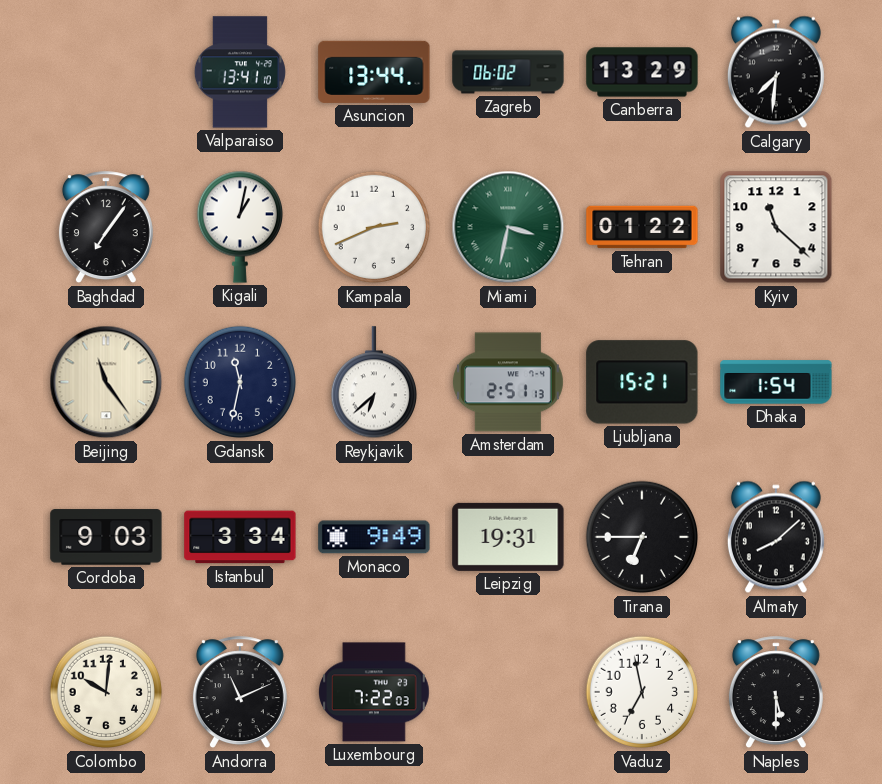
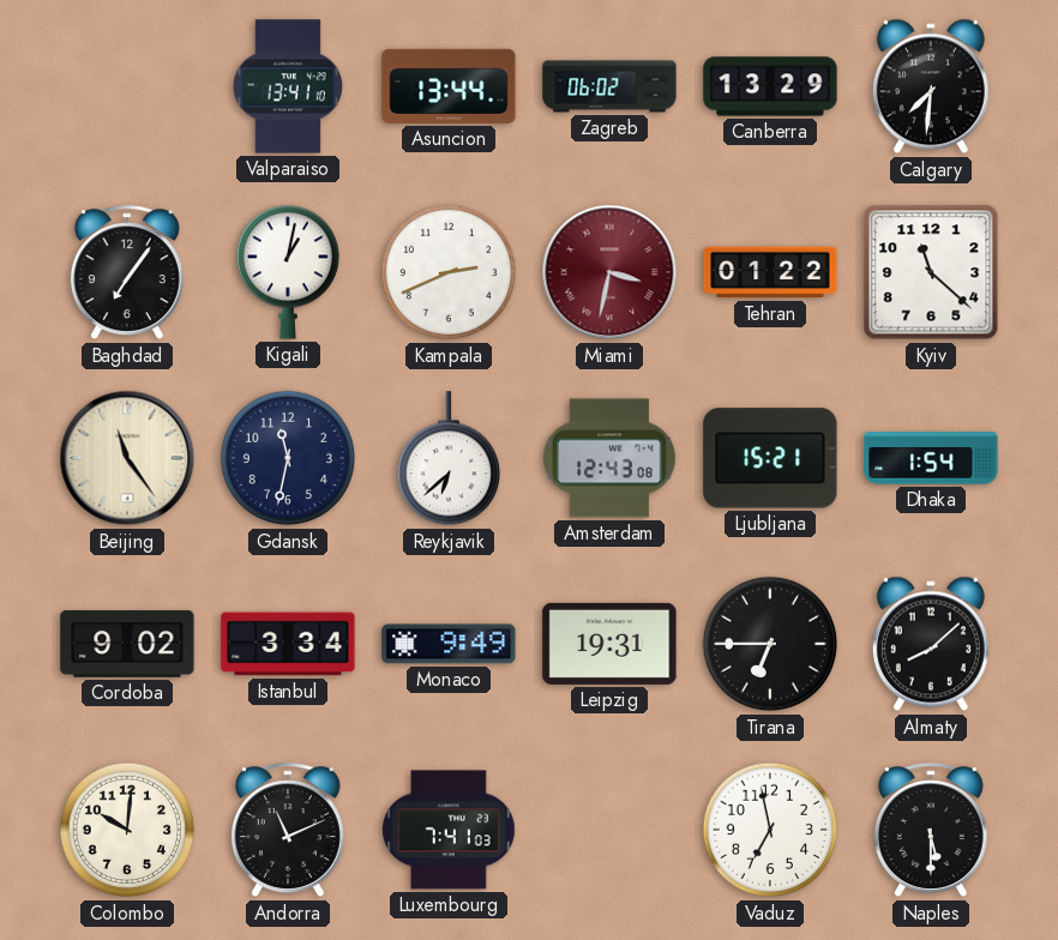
Miami dial: green -> burgundy (609, 272)
Amsterdam: 2:51 -> 12:43 (609, 458)
Cordoba: 9:03 -> 9:02 (127, 644)
Luxembourg: 7:22 -> 7:41 (450, 830)
